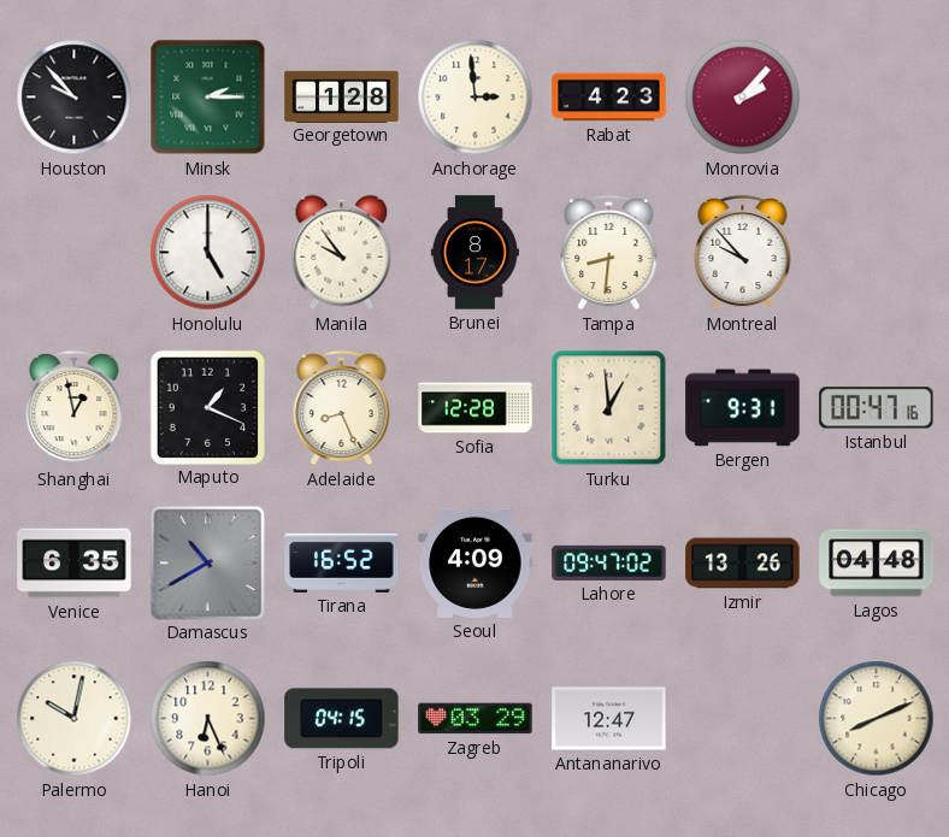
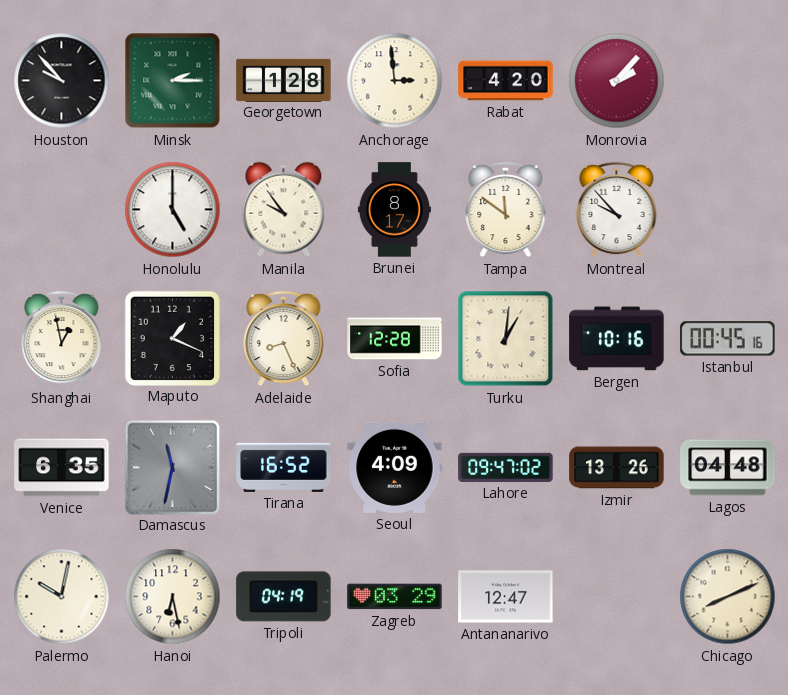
Rabat: 4:23 -> 4:20 (506, 81)
Tampa: 8:31 -> 11:51 (506, 210)
Turku: 12:59 -> 1:01 (506, 339)
Bergen: 9:31 -> 10:16 (617, 339)
Istanbul: 00:47 -> 00:45 (728, 339)
Damascus: 10:40 -> 11:32 (172, 467)
Hanoi: 6:26 -> 6:28 (173, 597)
Tripoli: 04:15 -> 04:19 (284, 597)
